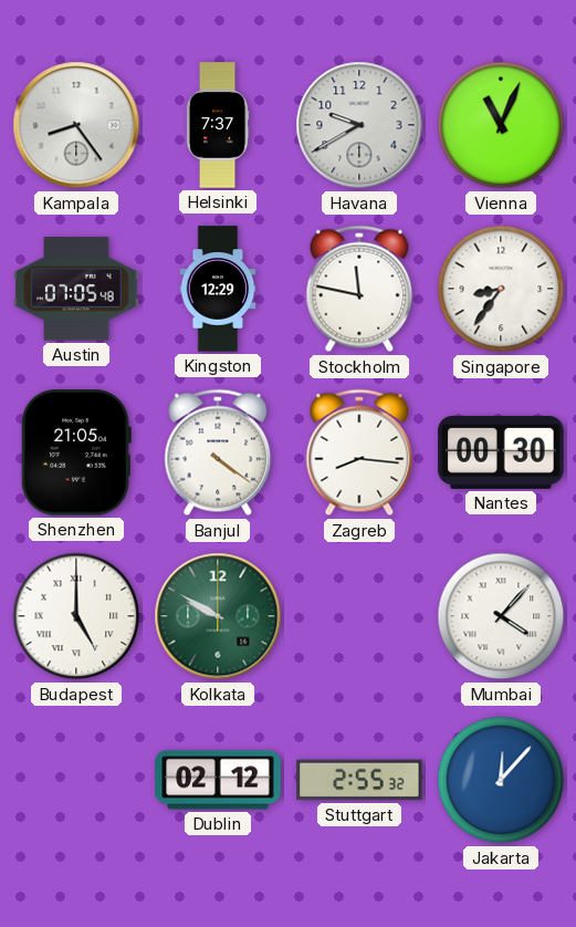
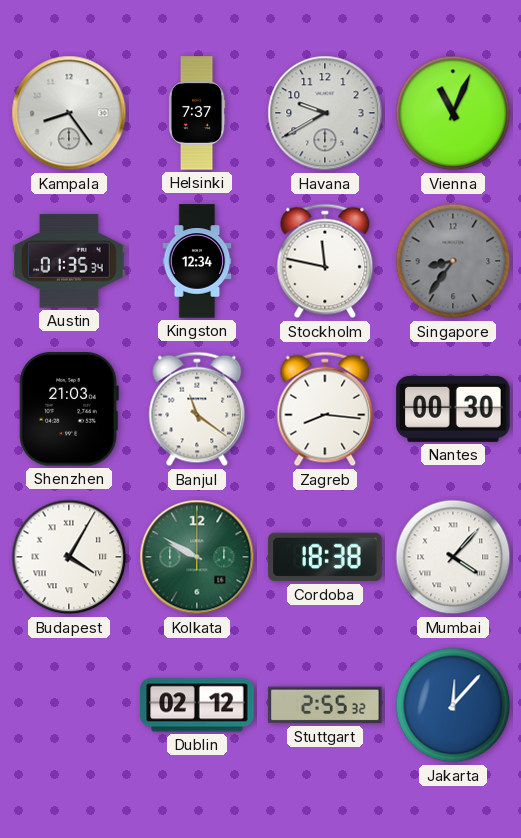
Austin: 07:05 -> 01:35 (69, 261)
Kingston: 12:29 -> 12:34 (197, 261)
Singapore dial: white -> grey (453, 261)
Shenzhen: 21:05 -> 21:03 (69, 409)
Banjul: 4:21 -> 11:21 (197, 409)
Budapest: 5:00 -> 4:05 (69, 557)
Cordoba: none -> 18:38 (325, 557)
